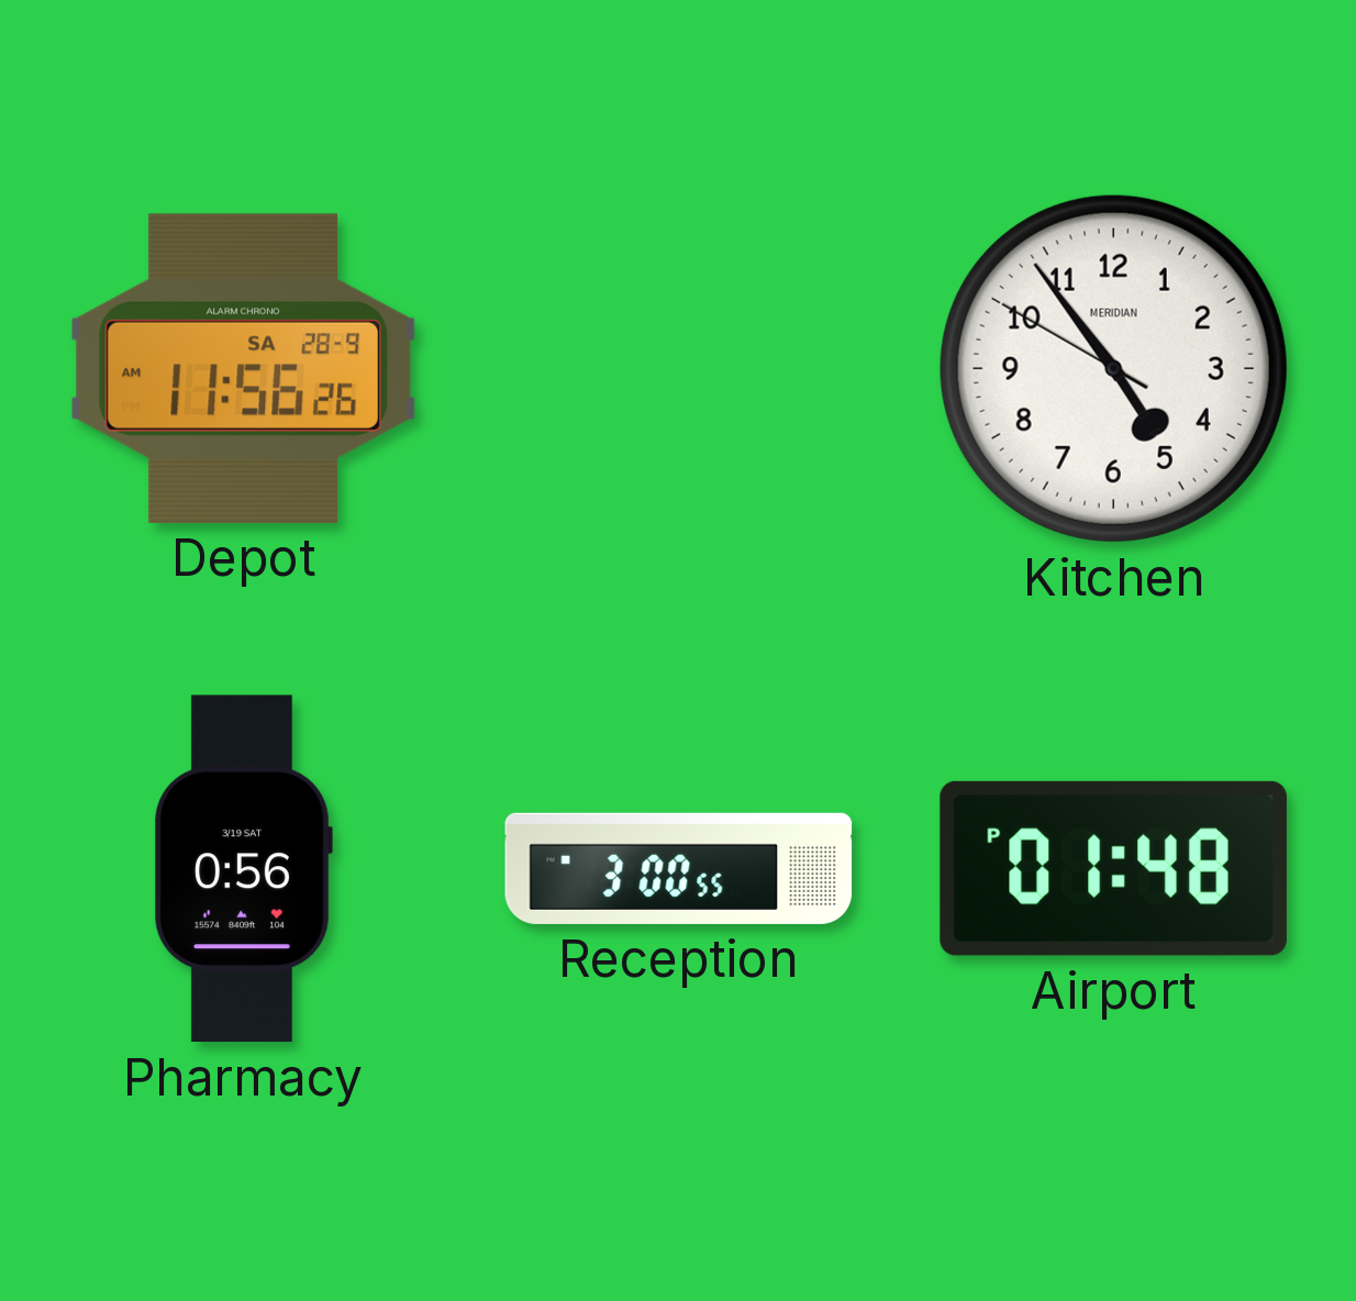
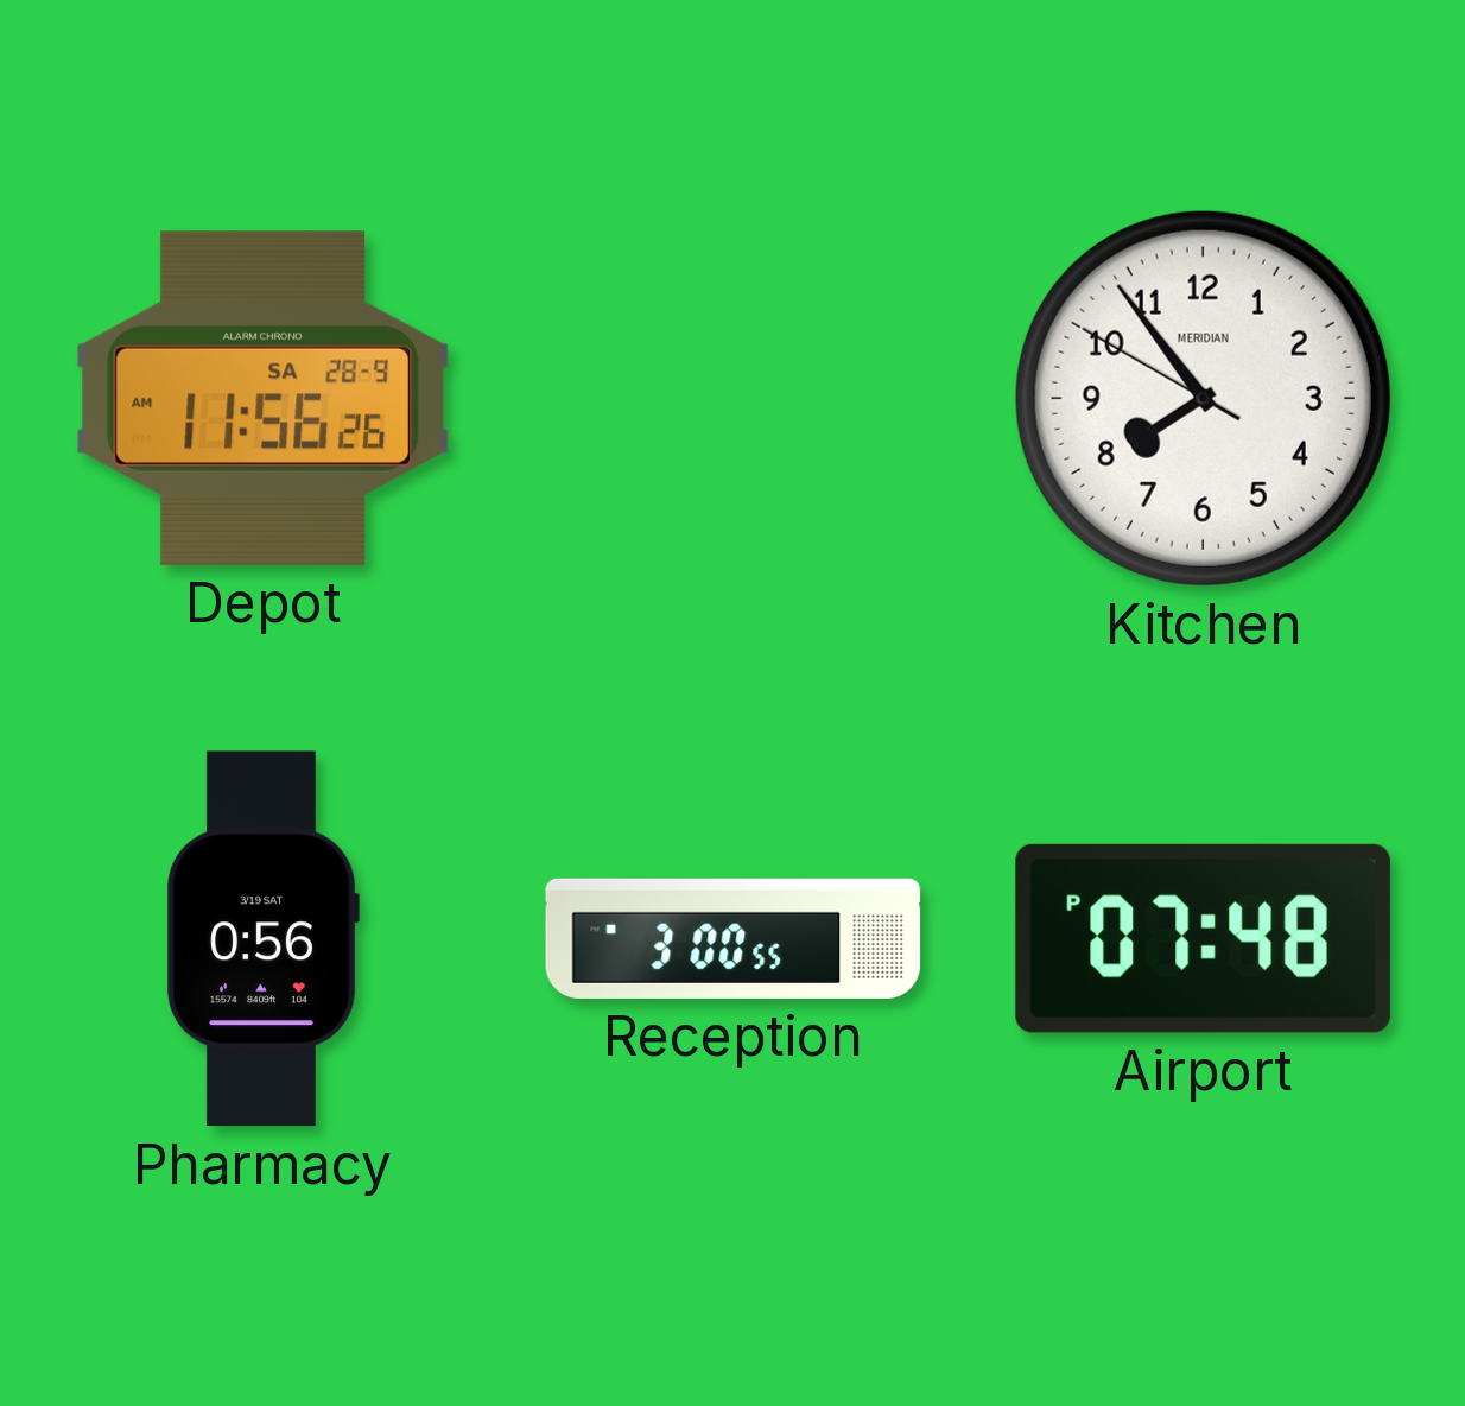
Kitchen: 4:53 -> 7:53 (1203, 398)
Airport: 01:48 -> 07:48 (1203, 938)
